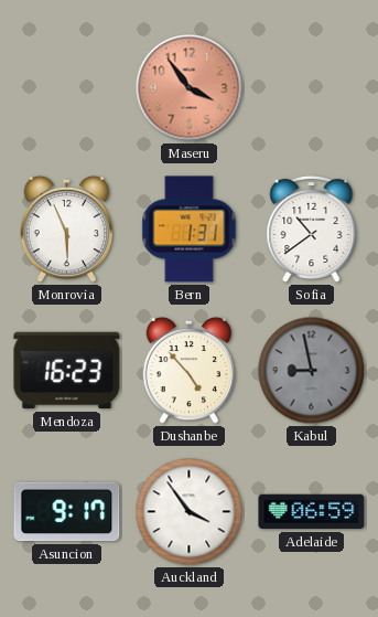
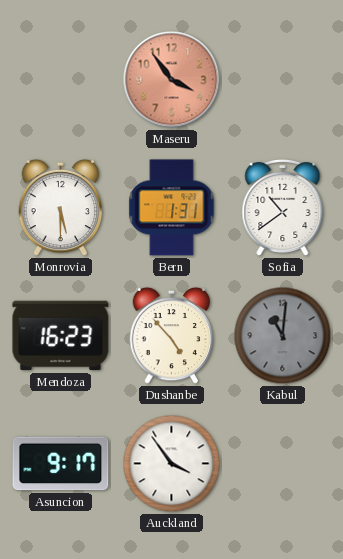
Monrovia: 5:56 -> 5:30 (61, 208)
Kabul: 8:58 -> 11:01 (283, 336)
Adelaide: 06:59 -> none (312, 512)
